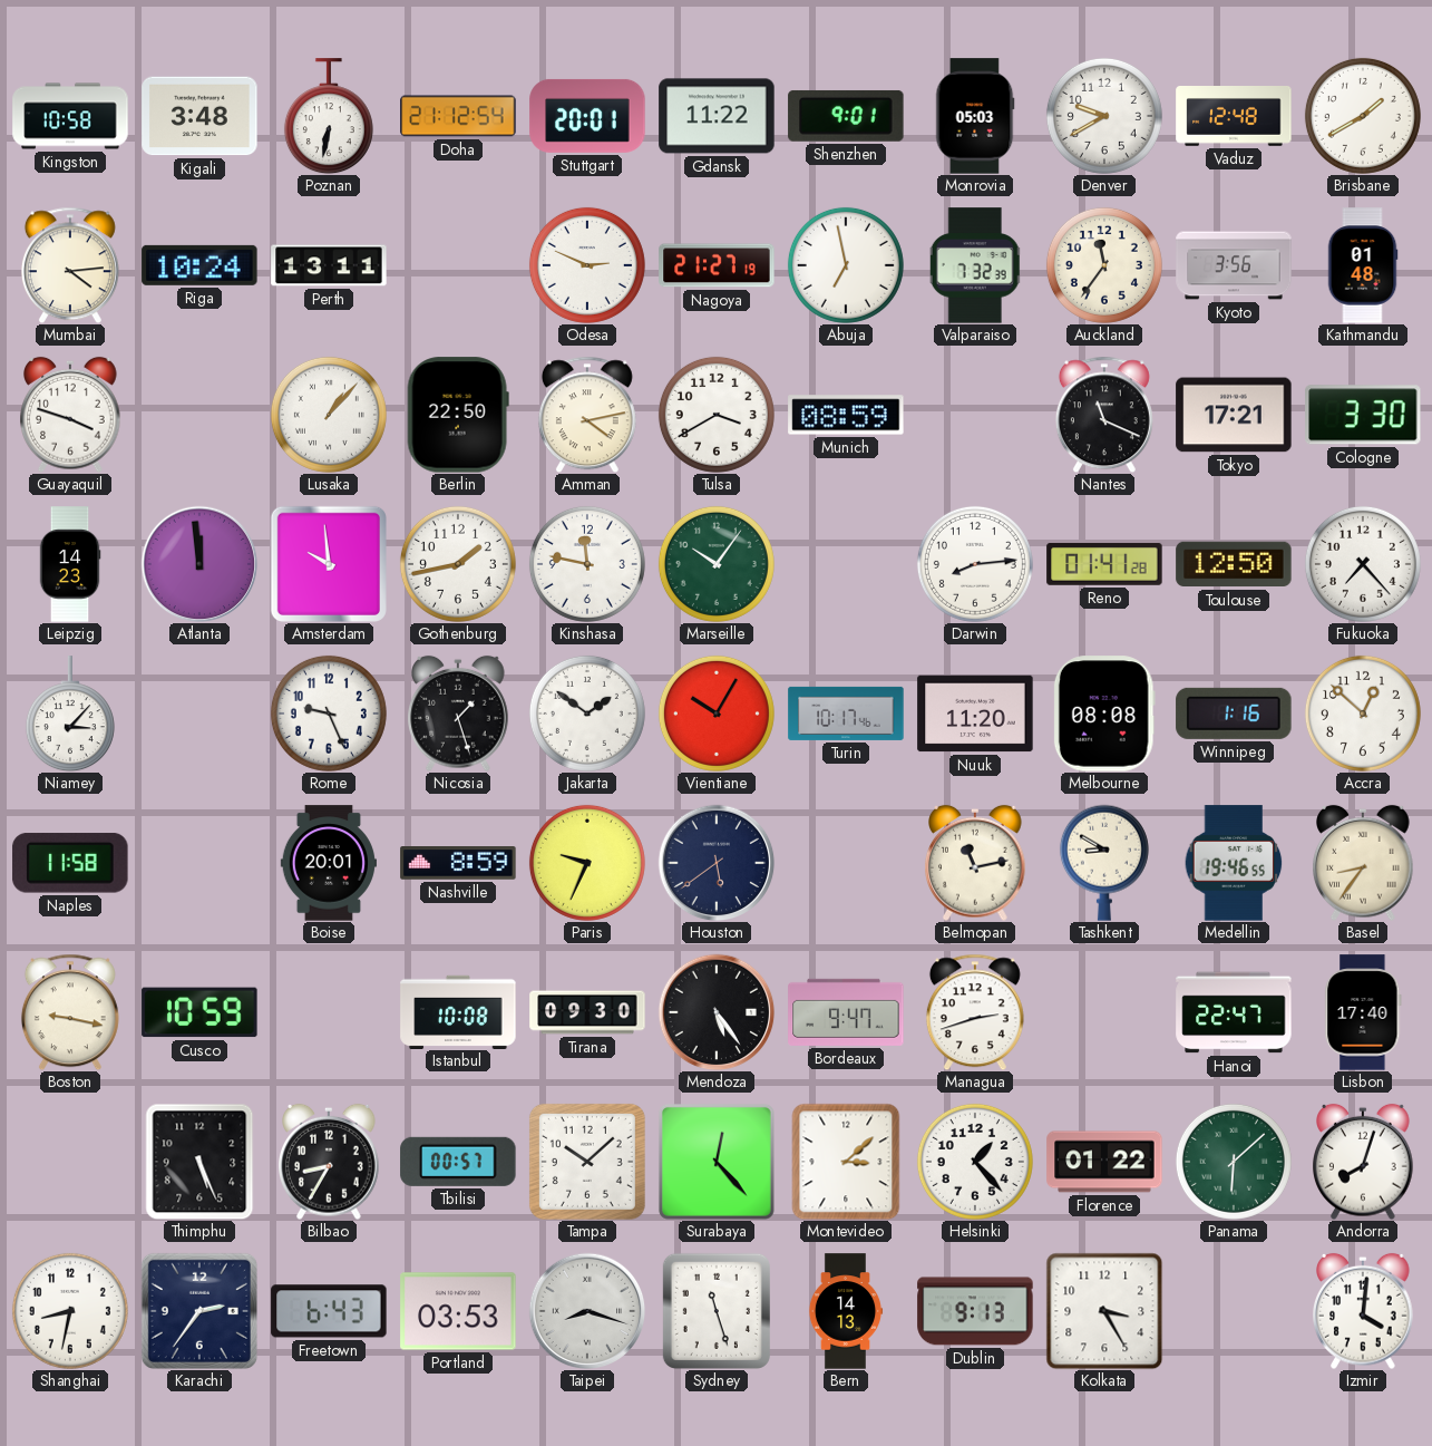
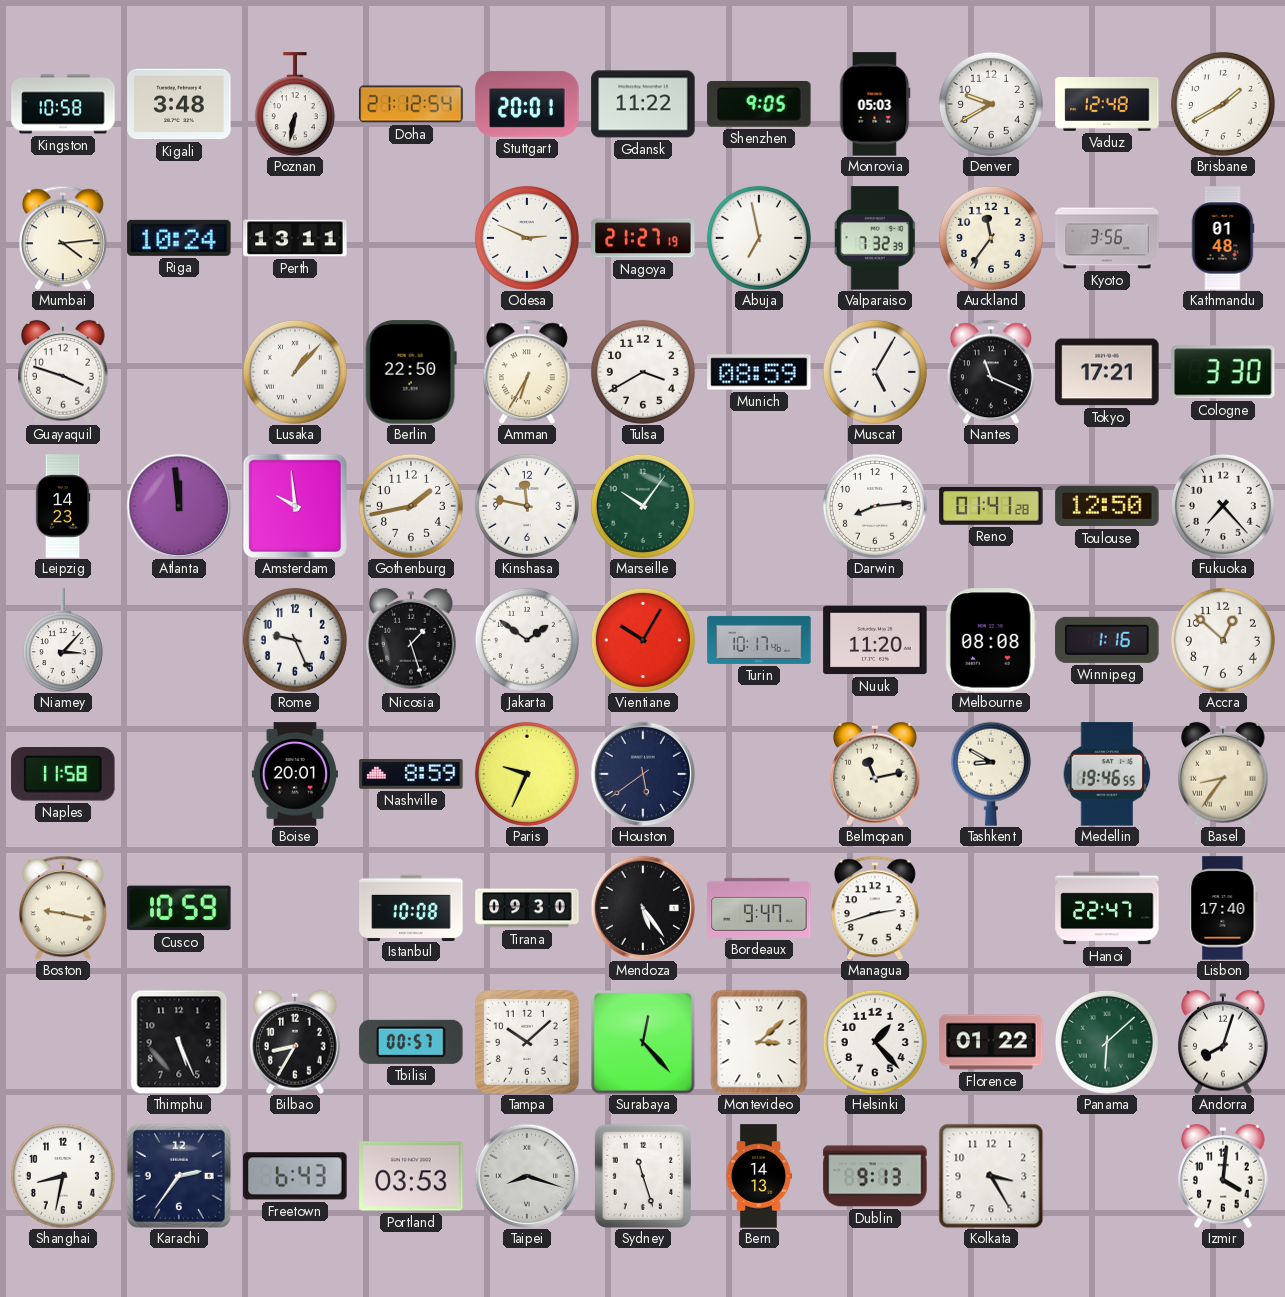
Shenzhen: 9:01 -> 9:05 (759, 104)
Amman: 4:13 -> 6:35 (527, 372)
Muscat: none -> 5:05 (875, 372)
